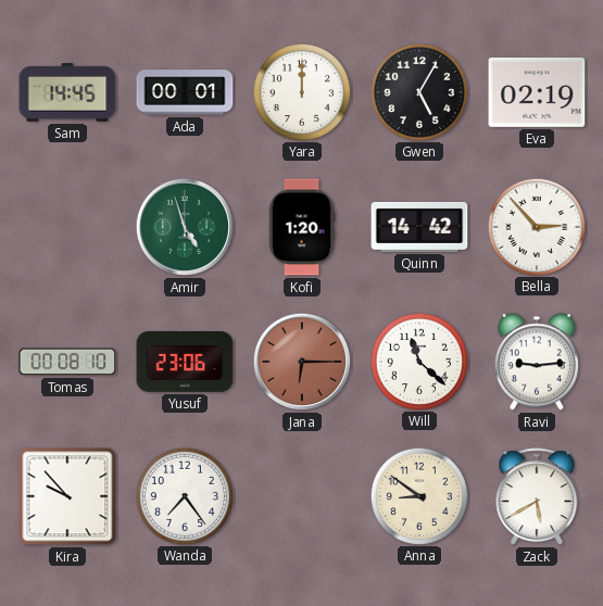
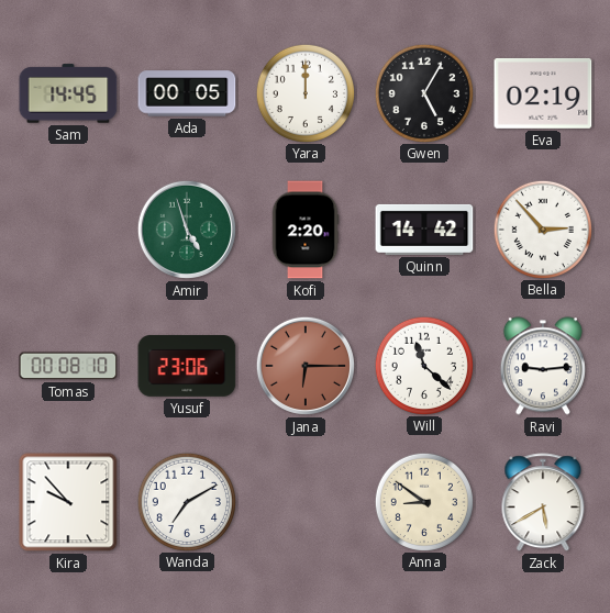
Ada: 00:01 -> 00:05 (187, 93)
Kofi: 1:20 -> 2:20 (306, 230)
Wanda: 7:24 -> 7:10 (186, 501)
